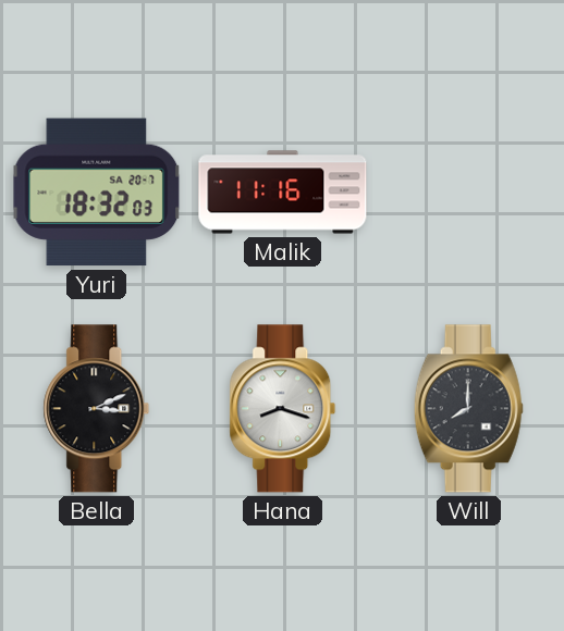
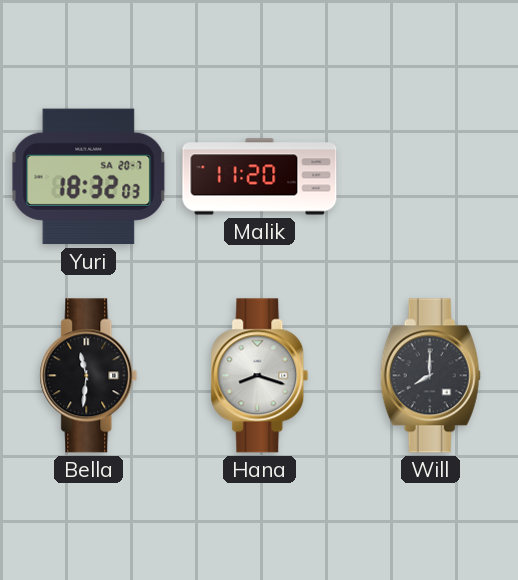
Malik: 11:16 -> 11:20 (260, 177)
Bella: 3:11 -> 11:31 (89, 376)
